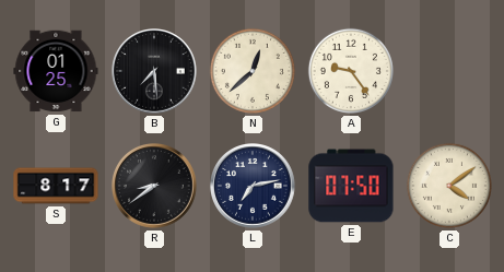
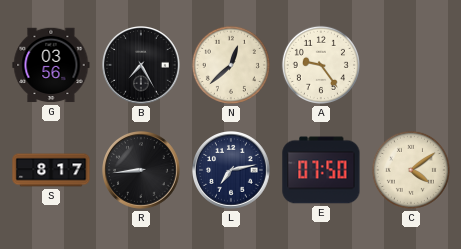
G: 01:25 -> 03:56 (51, 65)
B: 7:29 -> 7:25 (142, 66)
R: 8:39 -> 8:44 (142, 171)
